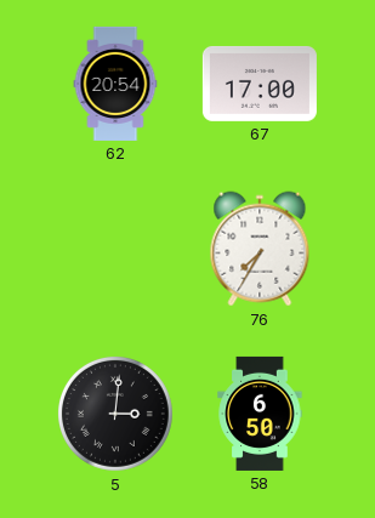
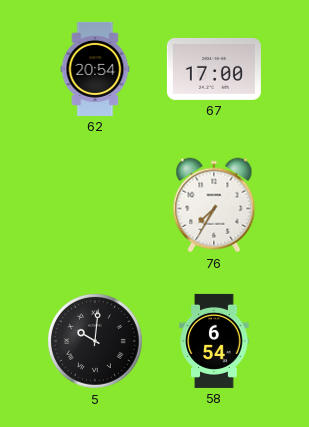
5: 3:01 -> 10:01 (95, 341)
58: 6:50 -> 6:54 (214, 341)
